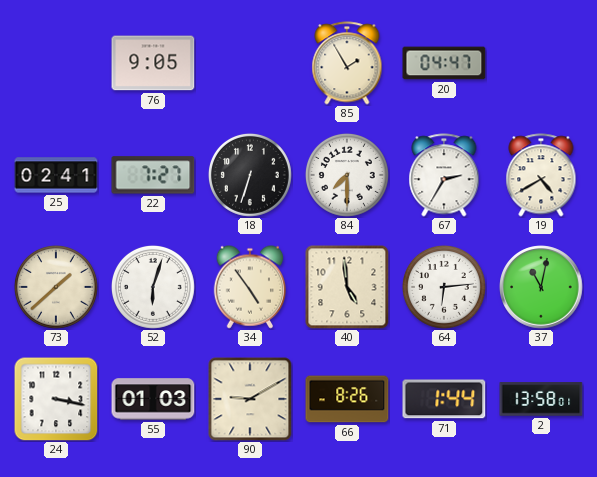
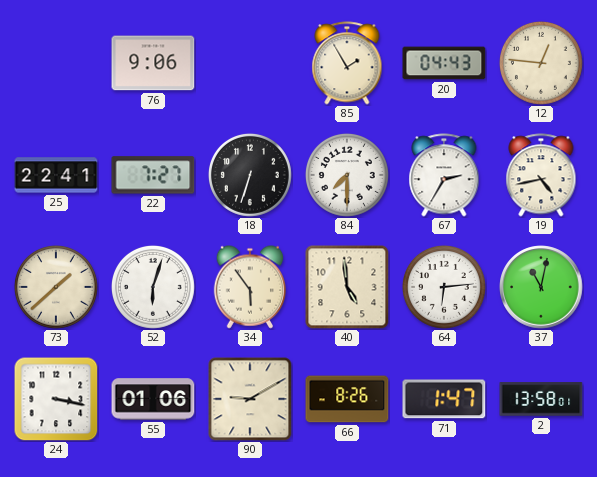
76: 9:05 -> 9:06 (153, 63)
20: 04:47 -> 04:43 (444, 63)
12: none -> 12:46 (541, 63)
25: 02:41 -> 22:41 (56, 175)
19: 4:40 -> 4:43 (541, 175)
34: 4:54 -> 5:54 (249, 287)
55: 01:03 -> 01:06 (153, 399)
71: 1:44 -> 1:47 (444, 399)
